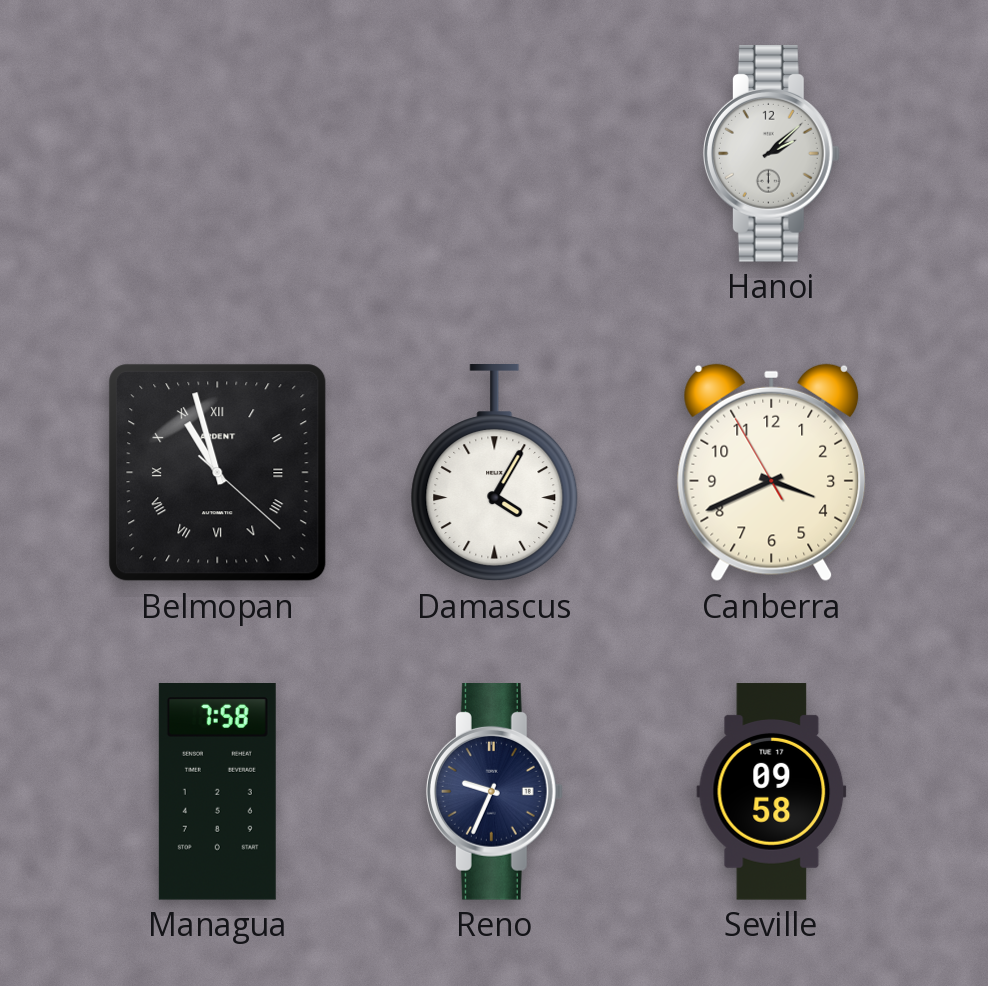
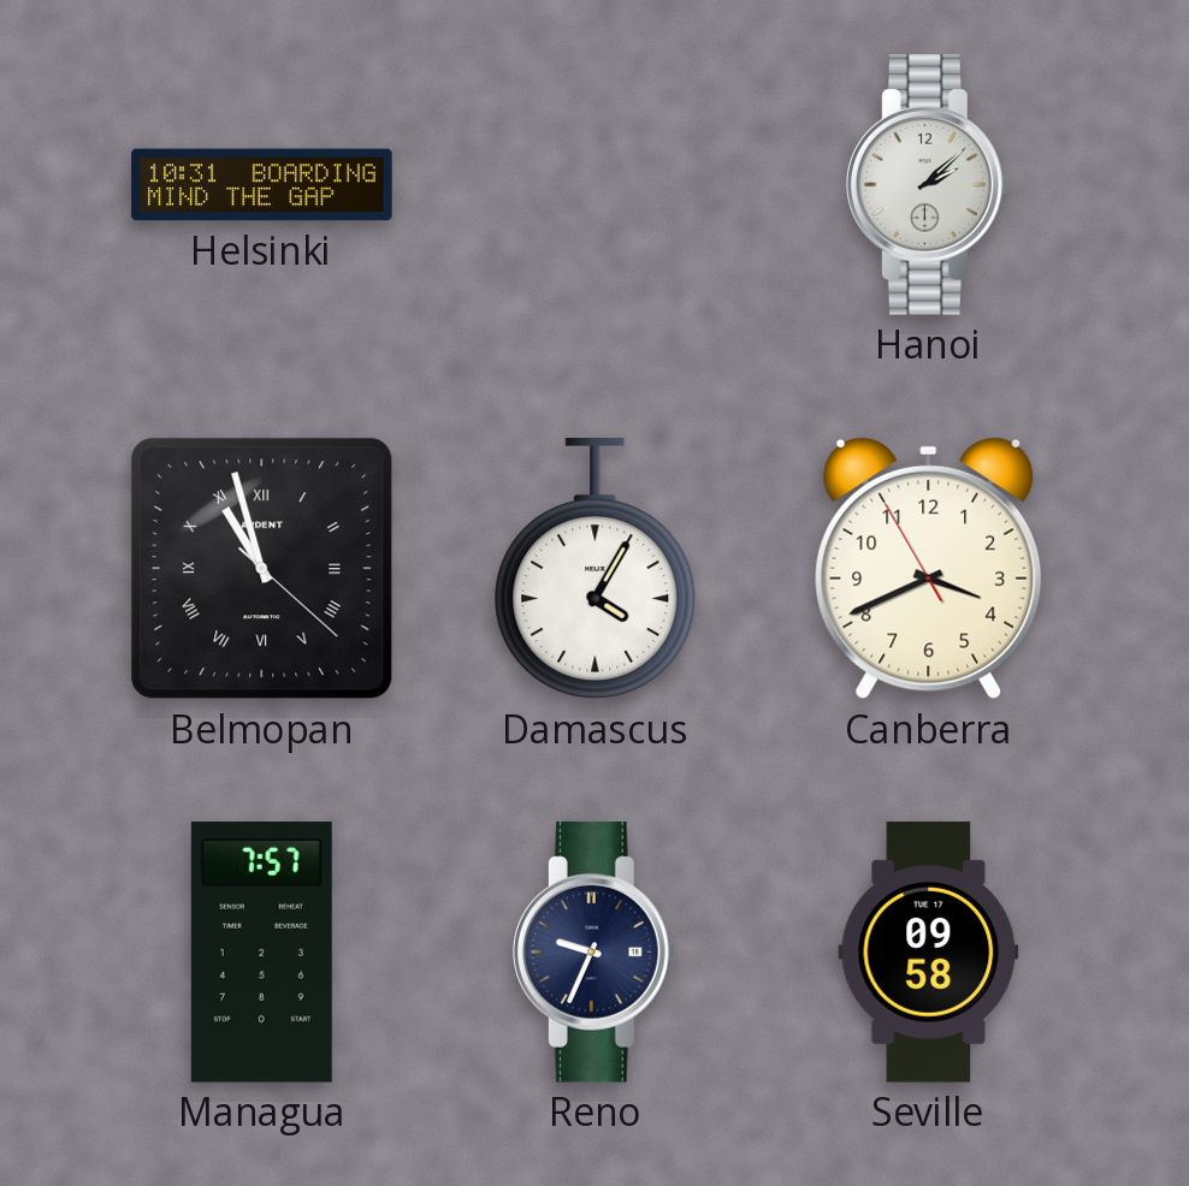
Helsinki: none -> 10:31 (262, 185)
Managua: 7:58 -> 7:57 (261, 953)
